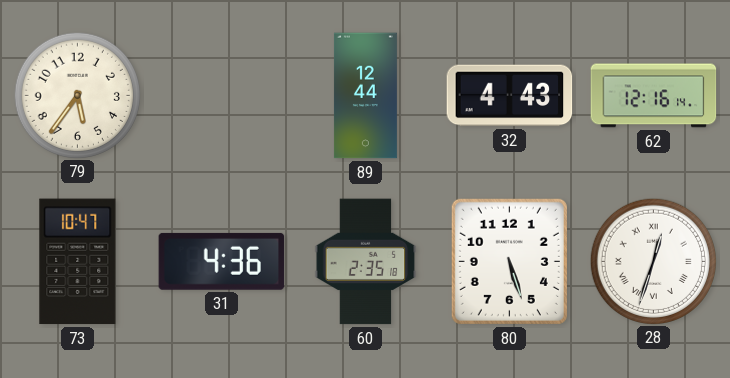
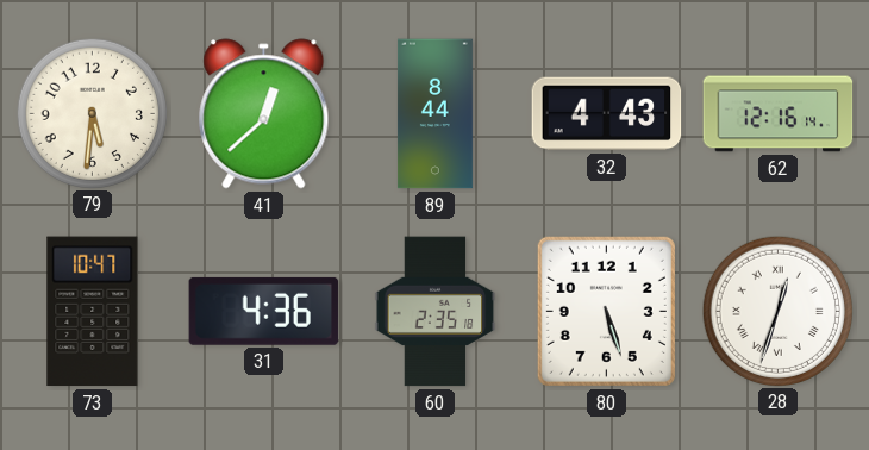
79: 5:36 -> 5:31 (92, 113)
41: none -> 12:38 (264, 114)
89: 12:44 -> 8:44 (434, 114)
